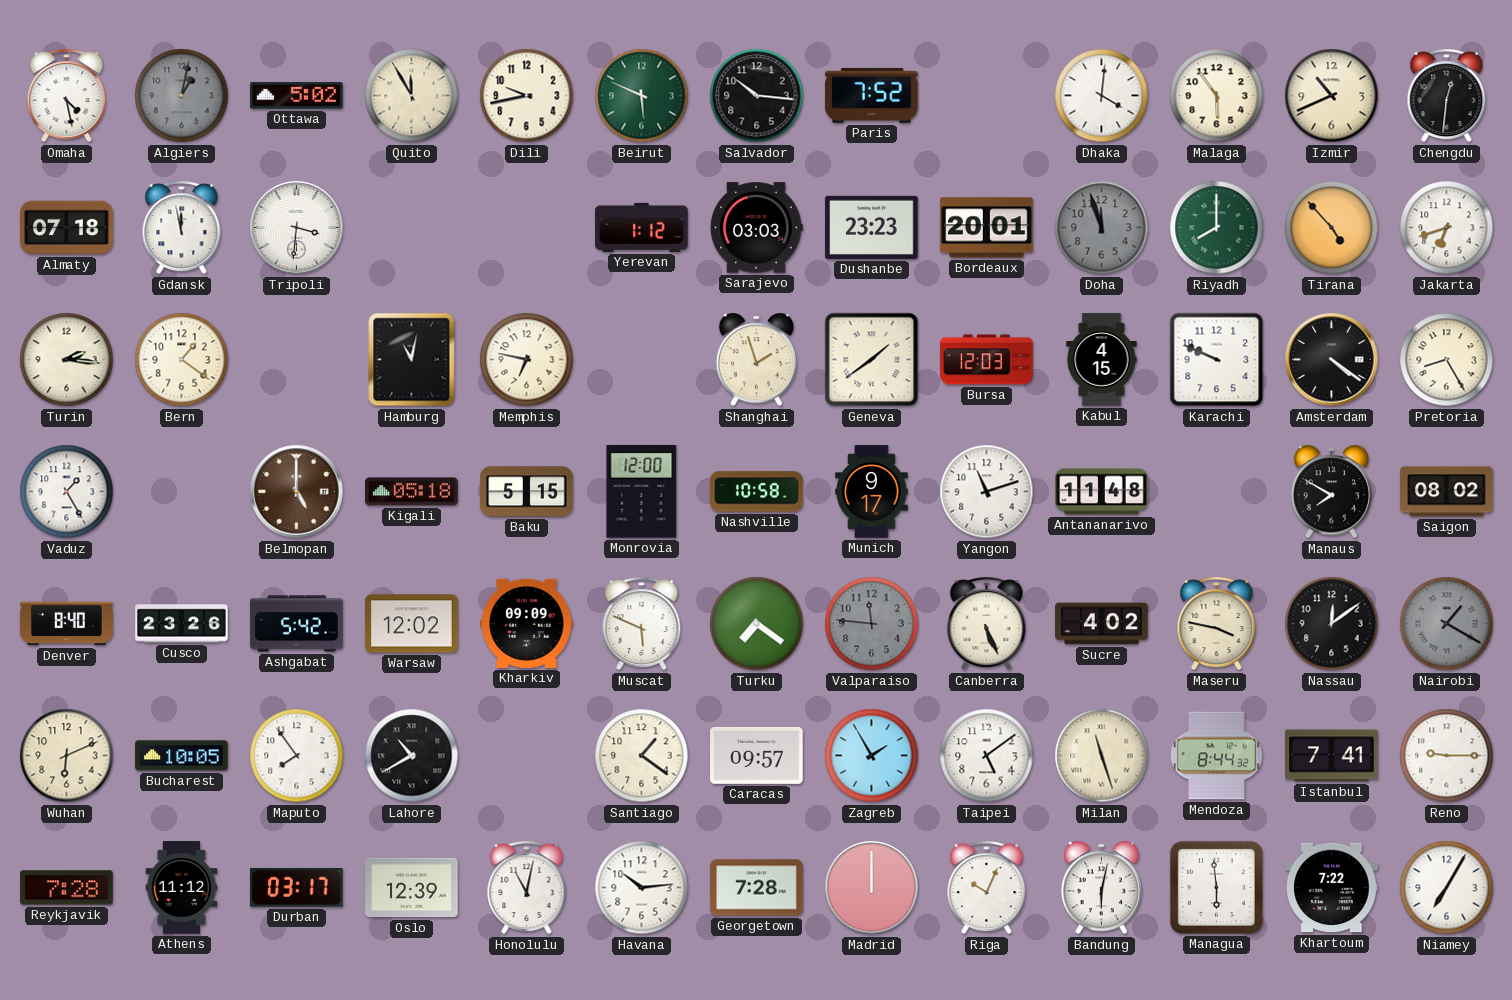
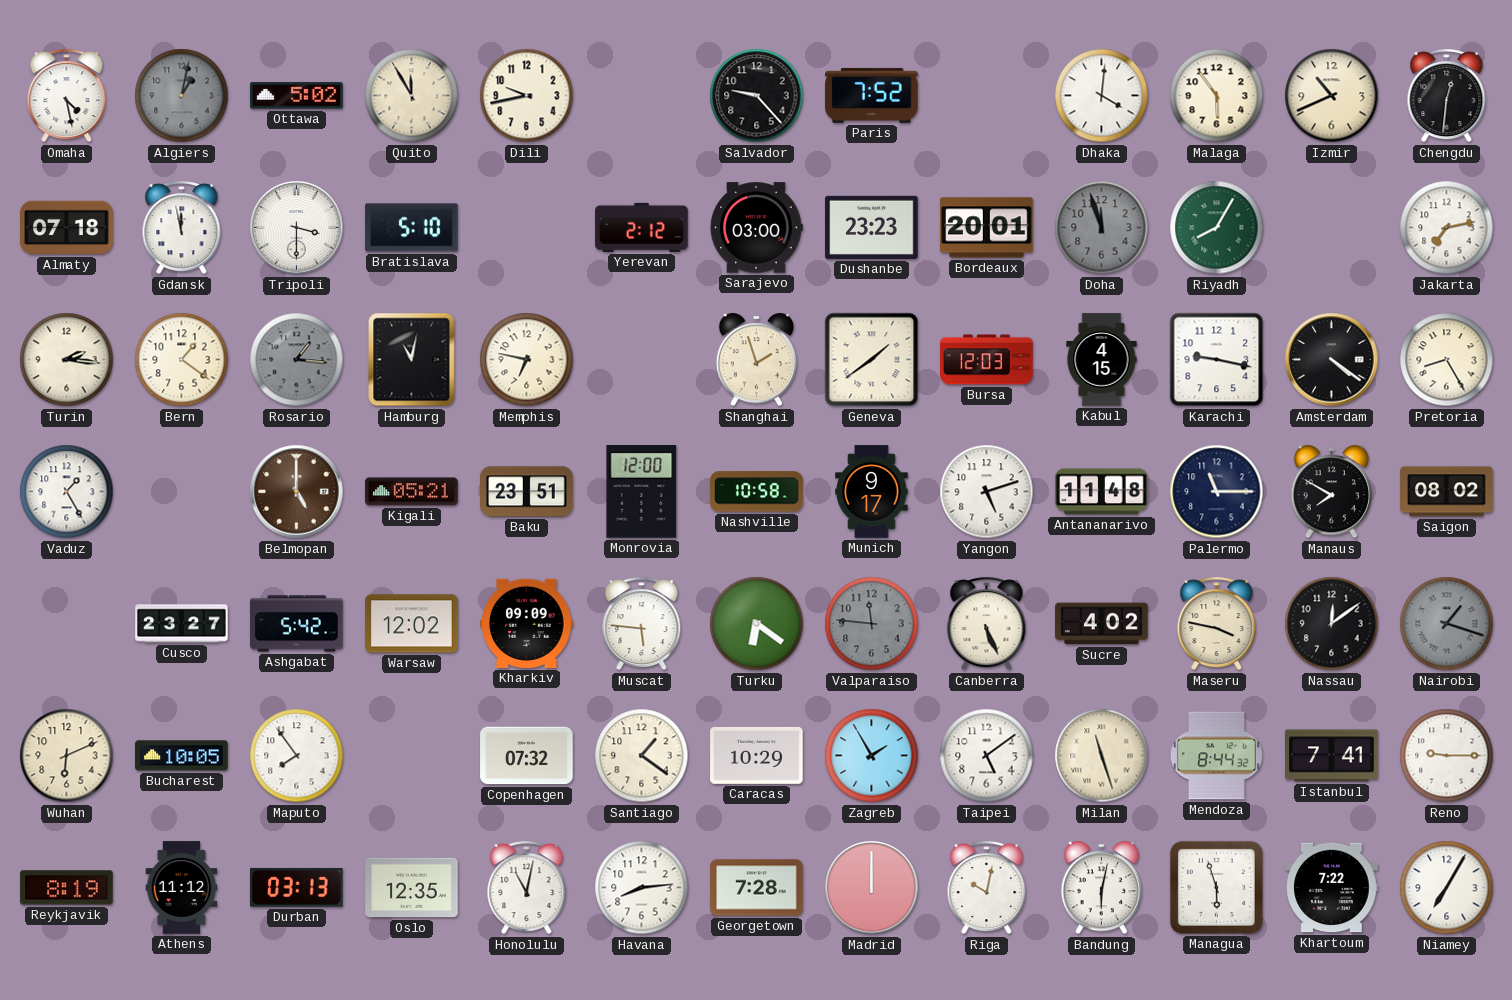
Beirut: 5:49 -> none (642, 96)
Salvador: 10:16 -> 9:23 (757, 96)
Tripoli: 3:31 -> 3:30 (297, 228)
Bratislava: none -> 5:10 (412, 228)
Yerevan: 1:12 -> 2:12 (642, 227)
Sarajevo: 03:03 -> 03:00 (756, 228)
Riyadh: 8:00 -> 8:05 (1217, 228)
Tirana: 4:53 -> none (1332, 228)
Jakarta: 6:42 -> 7:13 (1447, 228)
Rosario: none -> 1:16 (297, 360)
Karachi: 9:49 -> 9:17 (1217, 360)
Kigali: 05:18 -> 05:21 (412, 492)
Baku: 5:15 -> 23:51 (527, 492)
Yangon: 11:12 -> 5:12 (987, 492)
Palermo: none -> 11:15 (1217, 492)
Denver: 8:40 -> none (67, 624)
Cusco: 23:26 -> 23:27 (182, 624)
Muscat: 5:49 -> 5:46 (642, 624)
Turku: 7:21 -> 6:21 (757, 624)
Nairobi: 1:20 -> 1:18 (1447, 624)
Lahore: 10:40 -> none (412, 756)
Copenhagen: none -> 07:32 (527, 756)
Caracas: 09:57 -> 10:29 (757, 756)
Reykjavik: 7:28 -> 8:19 (67, 888)
Durban: 03:17 -> 03:13 (297, 887)
Oslo: 12:39 -> 12:35 (412, 888)
Havana: 10:14 -> 8:14 (642, 888)
Riga: 10:04 -> 10:02 (987, 888)
Managua: 5:59 -> 5:57 (1216, 887)
